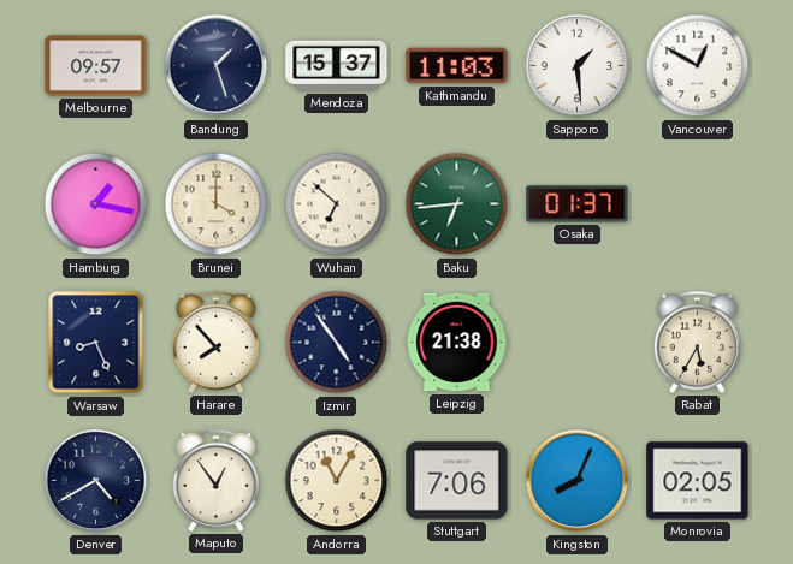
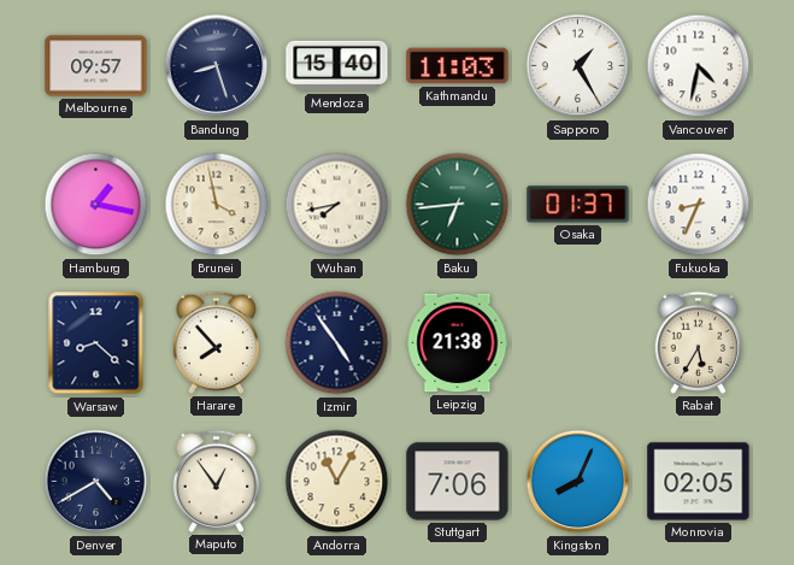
Bandung: 1:27 -> 8:27 (217, 66)
Mendoza: 15:37 -> 15:40 (337, 66)
Sapporo: 1:29 -> 1:25 (578, 66)
Vancouver: 12:50 -> 4:32 (699, 66)
Brunei: 4:00 -> 3:58 (217, 205)
Wuhan: 6:52 -> 7:43 (337, 205)
Fukuoka: none -> 8:34 (699, 205)
Warsaw: 8:26 -> 8:22 (96, 343)
